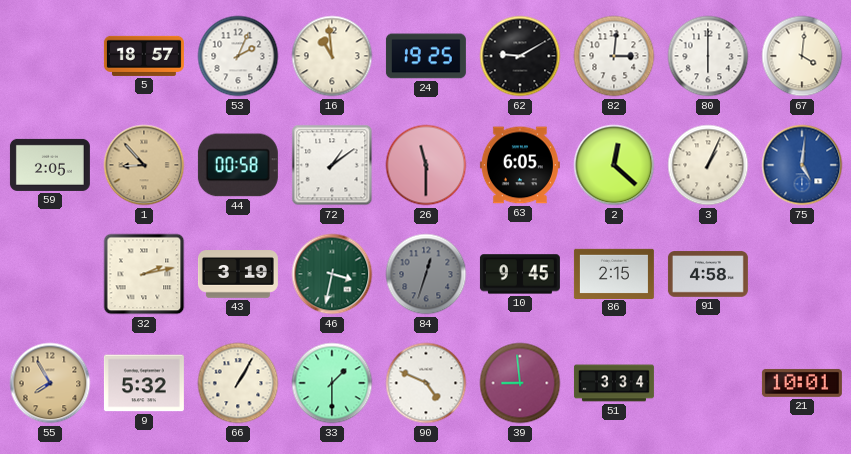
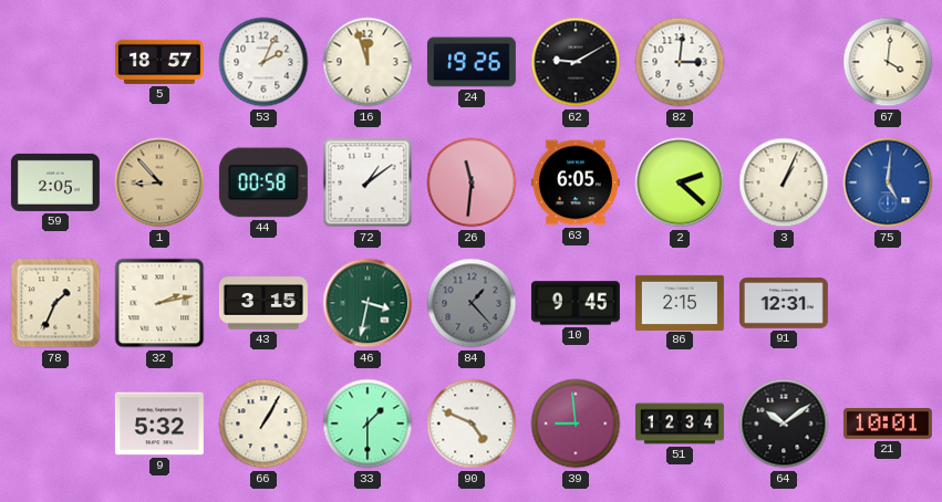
16: 10:59 -> 11:57 (368, 62)
24: 19:25 -> 19:26 (472, 62)
80: 6:00 -> none (708, 56)
26: 11:30 -> 11:31 (472, 182)
2: 12:22 -> 2:22 (680, 182)
78: none -> 1:34 (55, 303)
43: 3:19 -> 3:15 (263, 303)
84: 12:33 -> 1:23 (472, 303)
91: 4:58 -> 12:31 (784, 303)
55: 7:55 -> none (50, 383)
51: 3:34 -> 12:34 (680, 423)
64: none -> 10:09 (784, 423)
